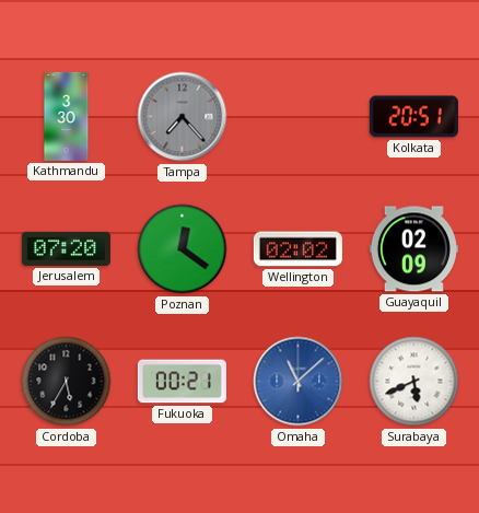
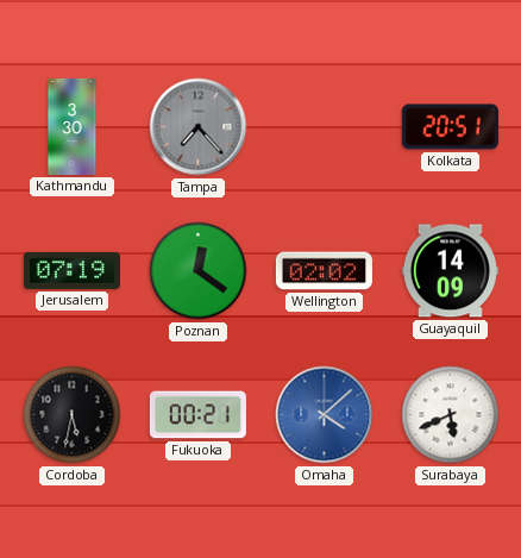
Jerusalem: 07:20 -> 07:19 (71, 270)
Guayaquil: 02:09 -> 14:09 (450, 271)
Cordoba: 5:35 -> 5:32 (73, 415)
Omaha: 11:08 -> 4:08 (325, 415)
